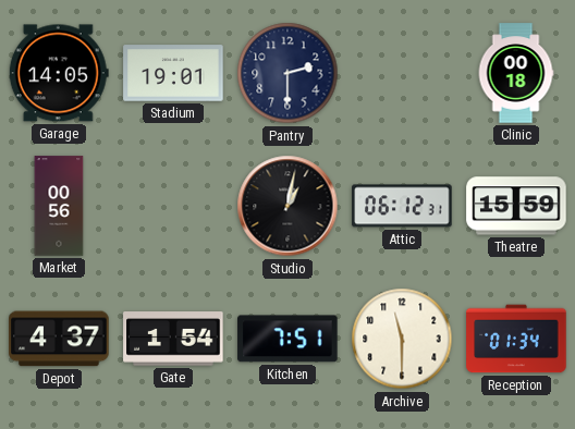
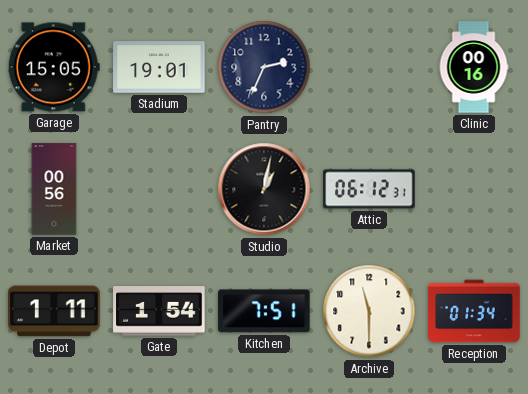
Garage: 14:05 -> 15:05 (54, 67)
Pantry: 2:30 -> 2:34 (264, 67)
Clinic: 00:18 -> 00:16 (474, 67)
Theatre: 15:59 -> none (516, 206)
Depot: 4:37 -> 1:11 (54, 311)
